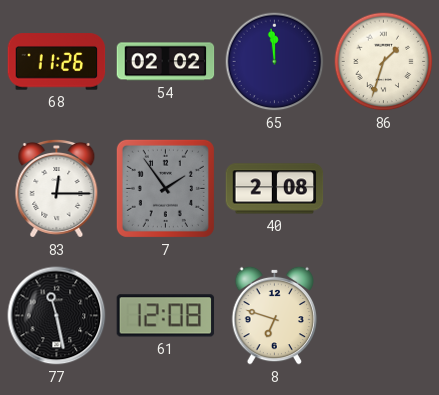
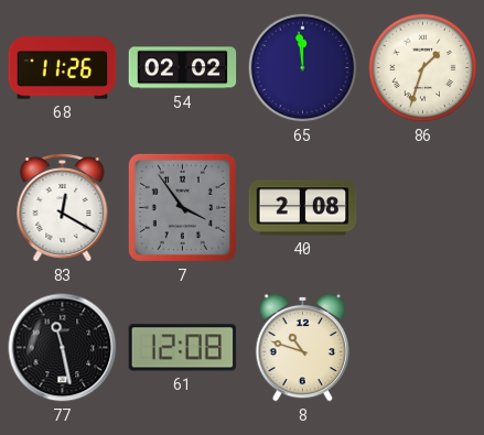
83: 12:15 -> 12:20 (63, 207)
7: 1:54 -> 3:54 (182, 207)
8: 6:48 -> 10:48 (303, 347)
